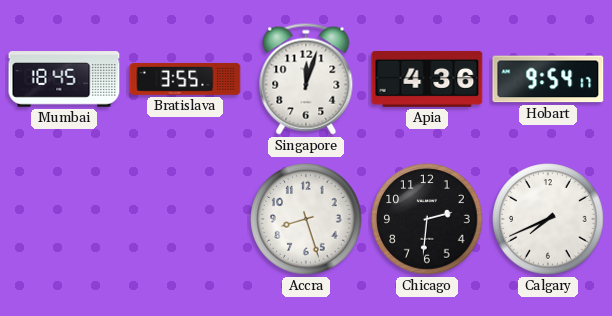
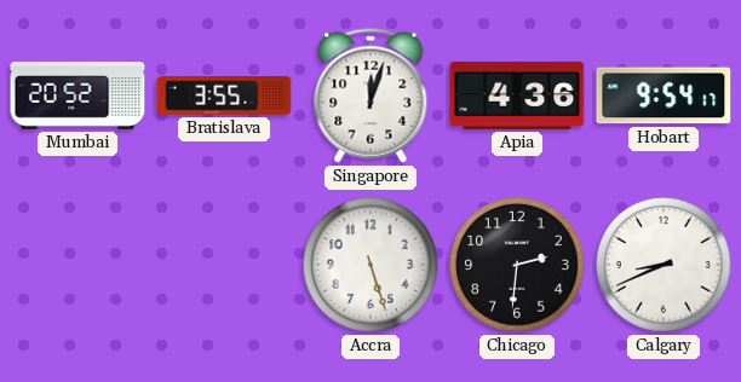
Mumbai: 18:45 -> 20:52 (77, 95)
Accra: 8:27 -> 5:27 (370, 265)
Calgary: 7:41 -> 8:41 (664, 265)
